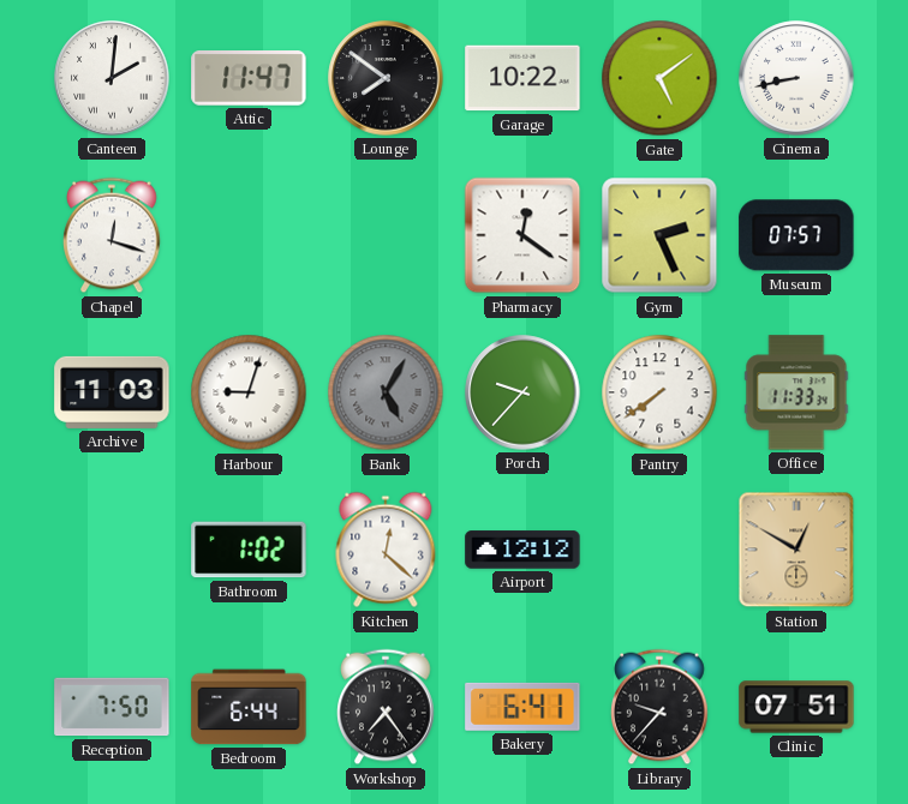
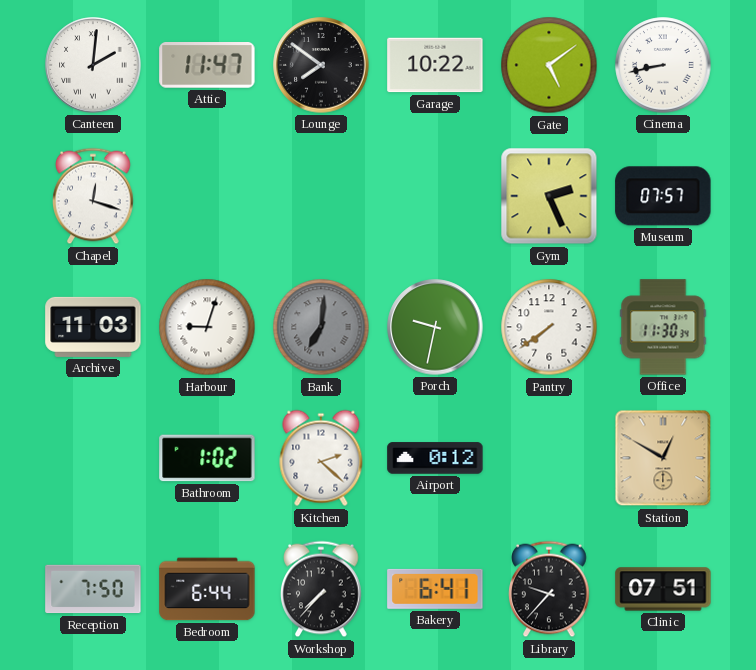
Pharmacy: 12:21 -> none (522, 235)
Bank: 5:05 -> 7:01 (321, 327)
Porch: 9:37 -> 9:32 (435, 327)
Office: 11:33 -> 11:30 (663, 327)
Kitchen: 12:22 -> 2:22 (321, 458)
Airport: 12:12 -> 0:12 (435, 458)
Workshop: 7:24 -> 7:37 (321, 589)
